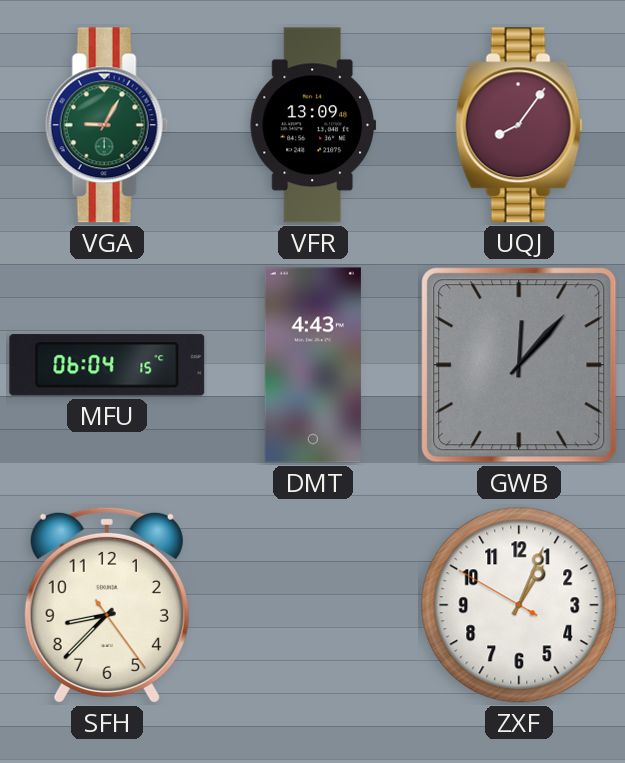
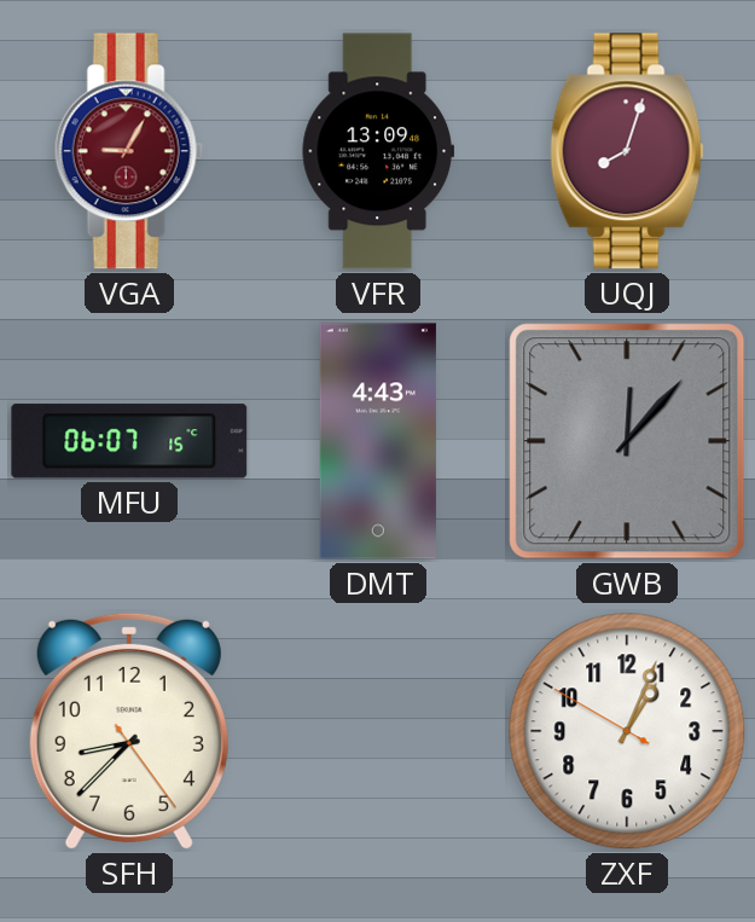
VGA dial: green -> burgundy (129, 151)
UQJ: 8:06 -> 8:03 (627, 151)
MFU: 06:04 -> 06:07 (129, 441)
